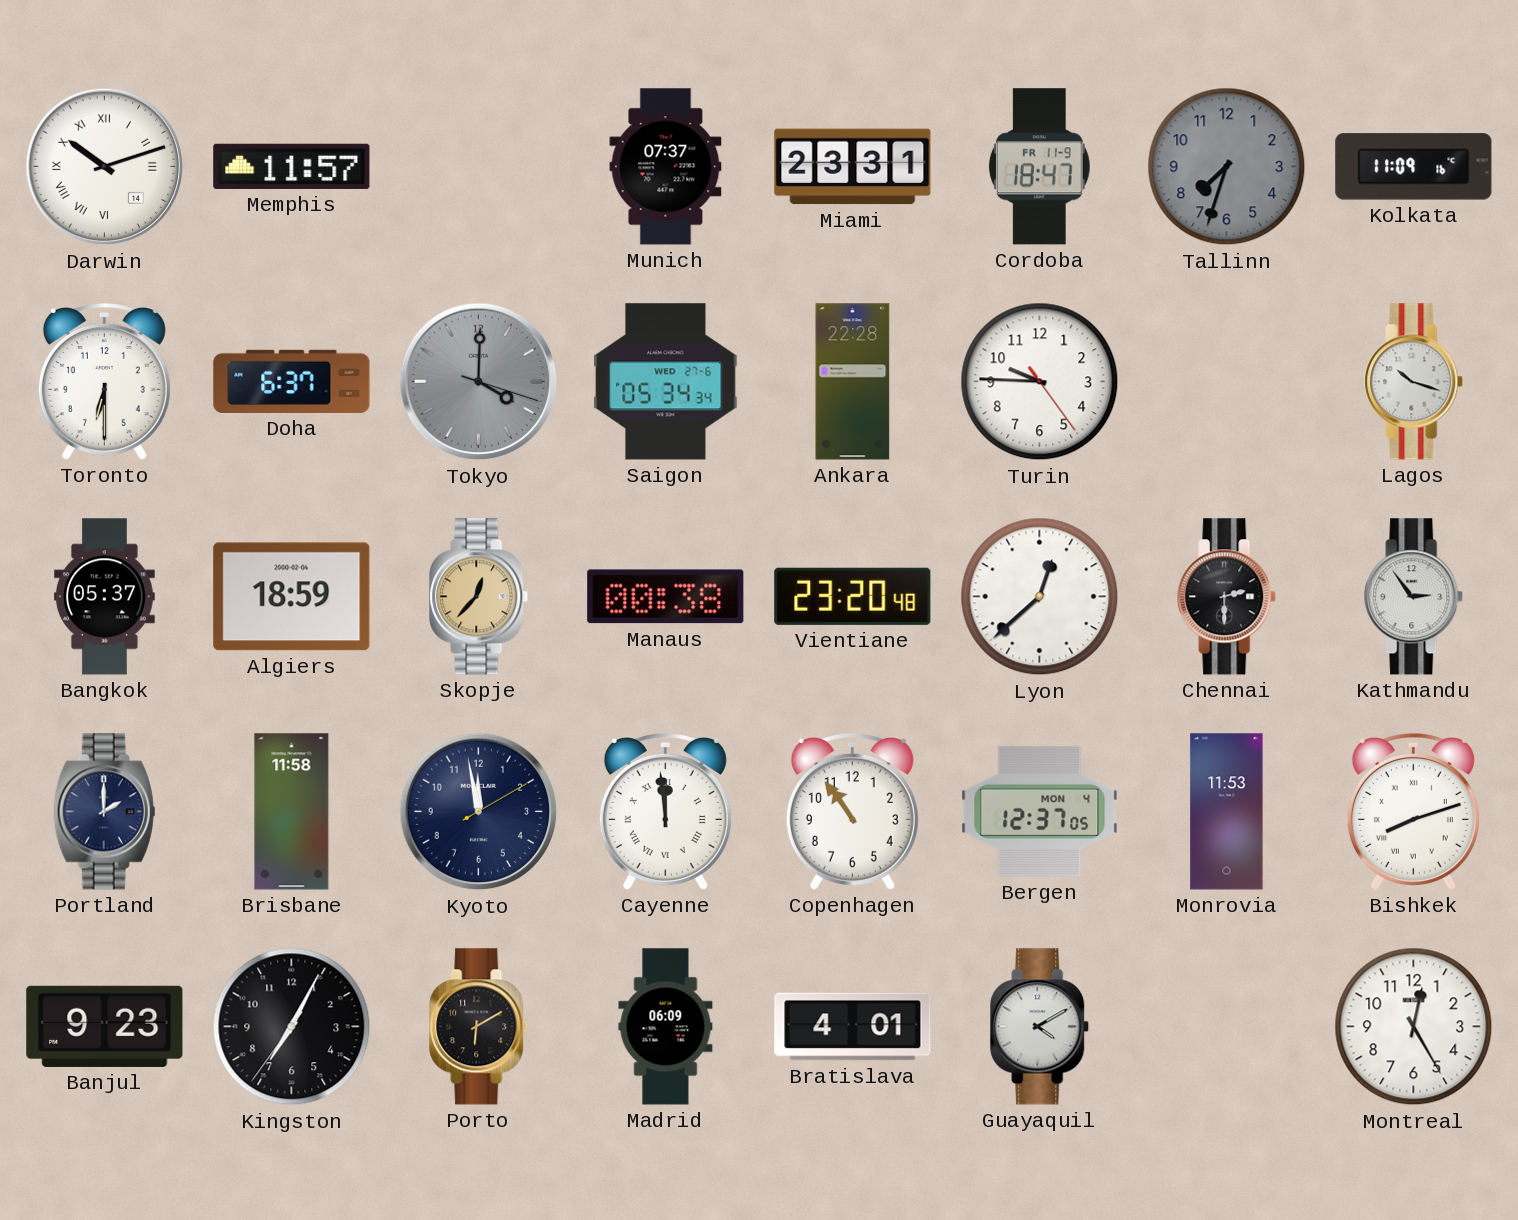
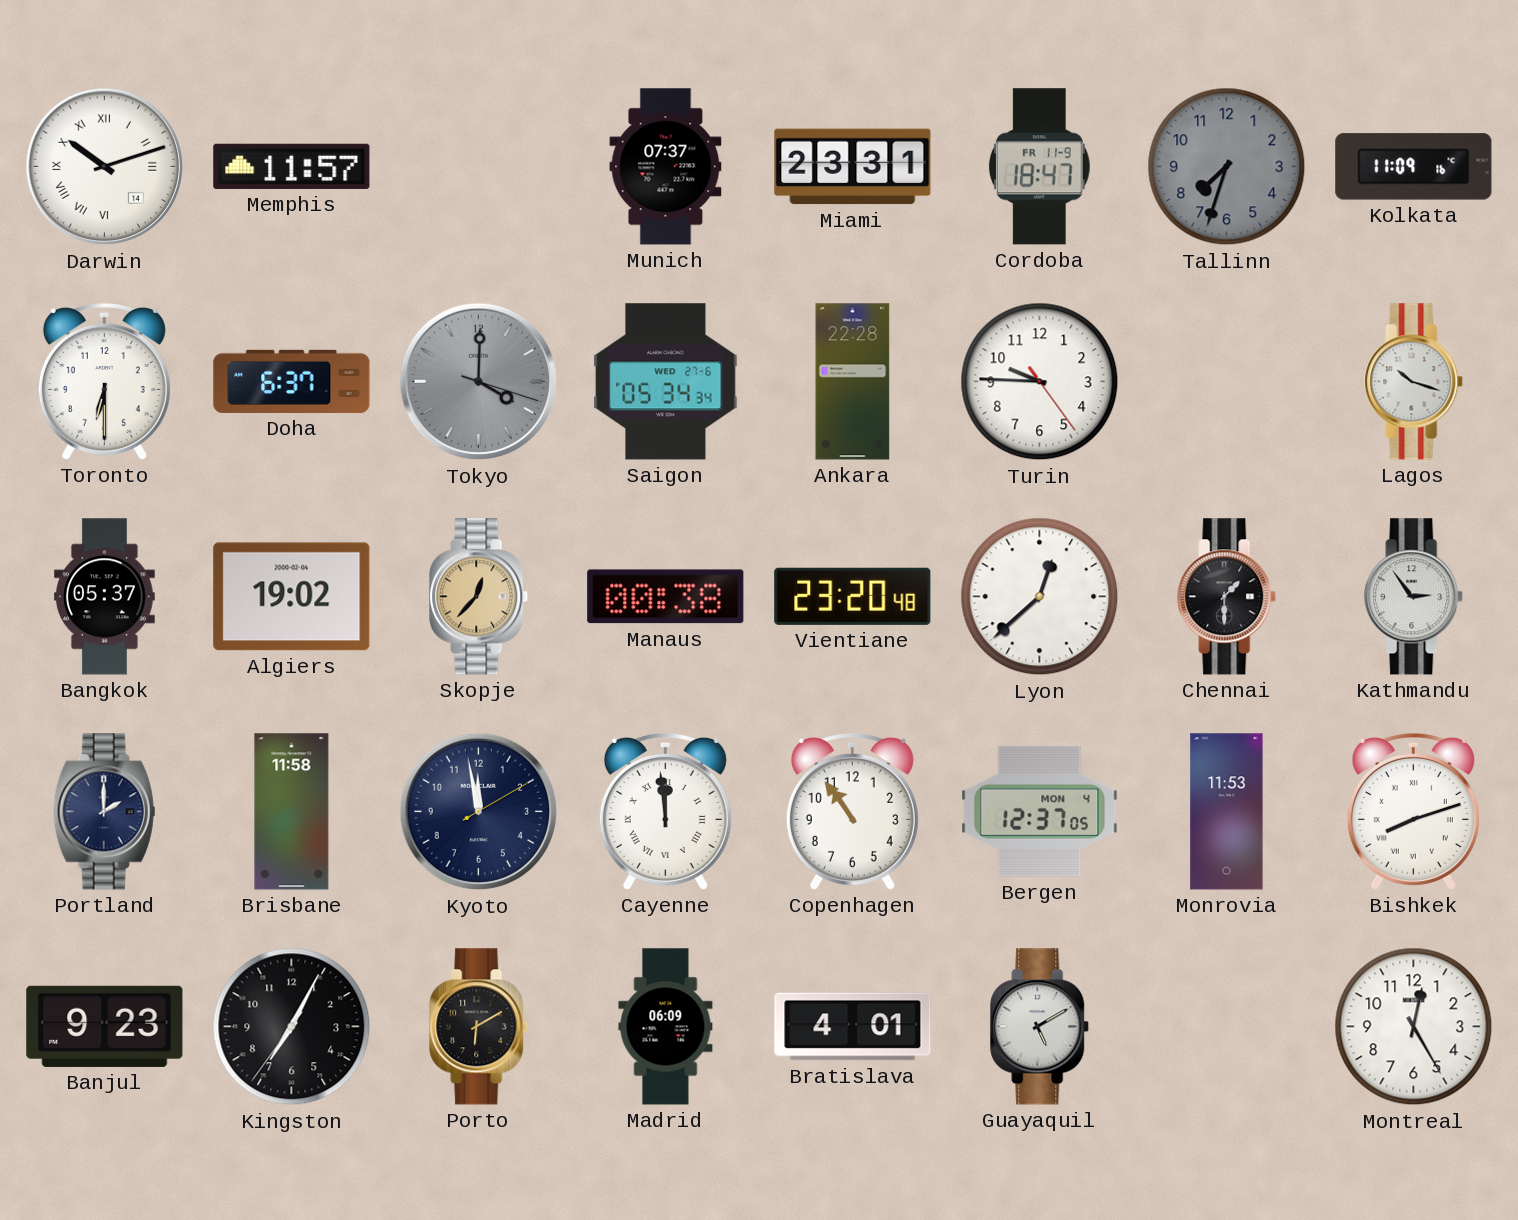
Algiers: 18:59 -> 19:02 (292, 597)
Chennai: 2:30 -> 1:30 (1227, 597)
Guayaquil: 4:10 -> 5:10 (1040, 1027)
